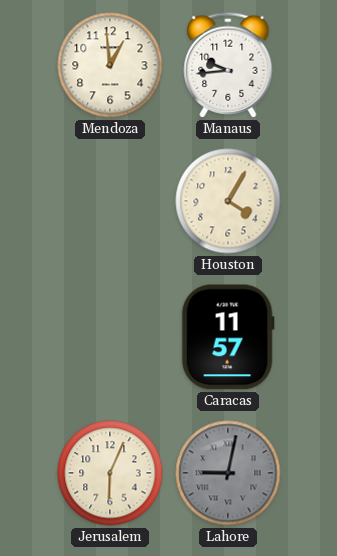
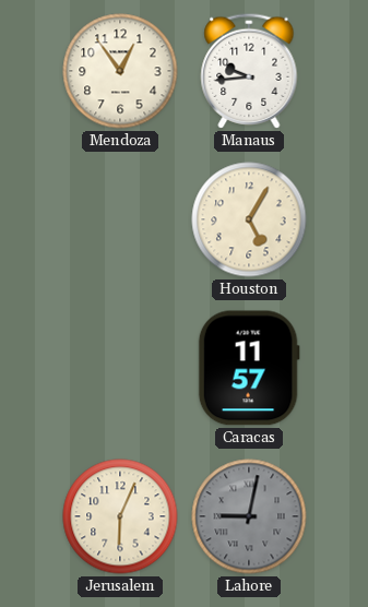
Mendoza: 12:59 -> 12:54 (120, 71)
Houston: 4:05 -> 5:05 (249, 219)
